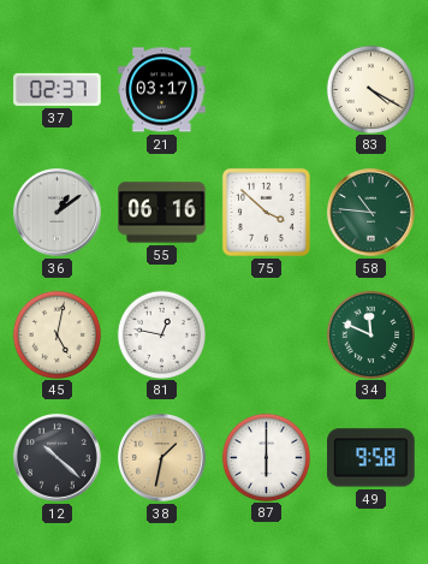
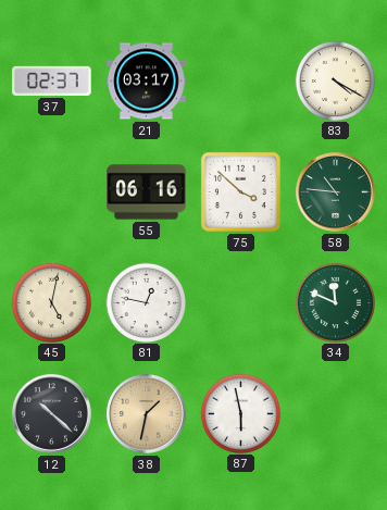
36: 1:09 -> none (58, 213)
87: 6:00 -> 5:58 (240, 413)
49: 9:58 -> none (371, 458)
